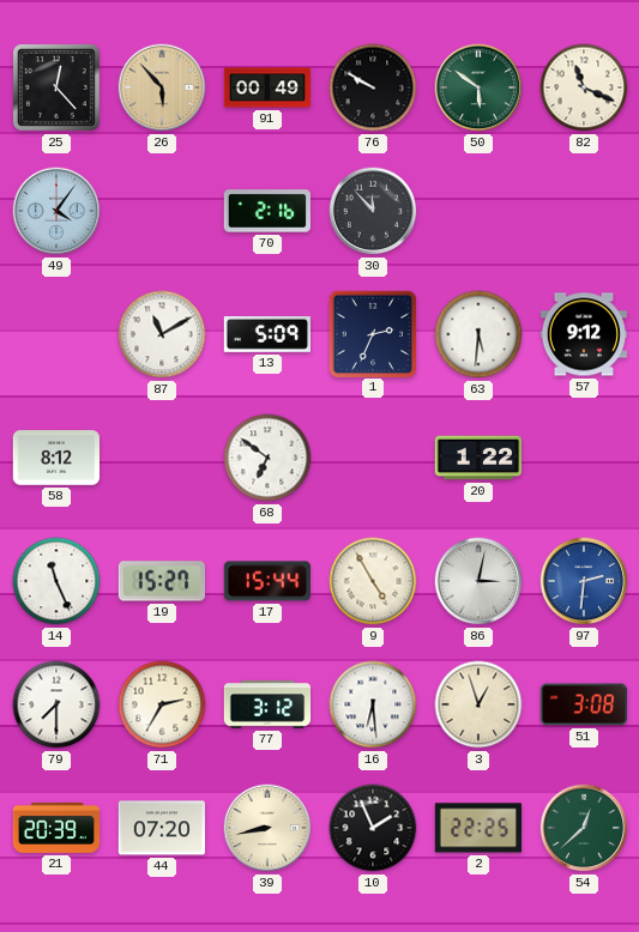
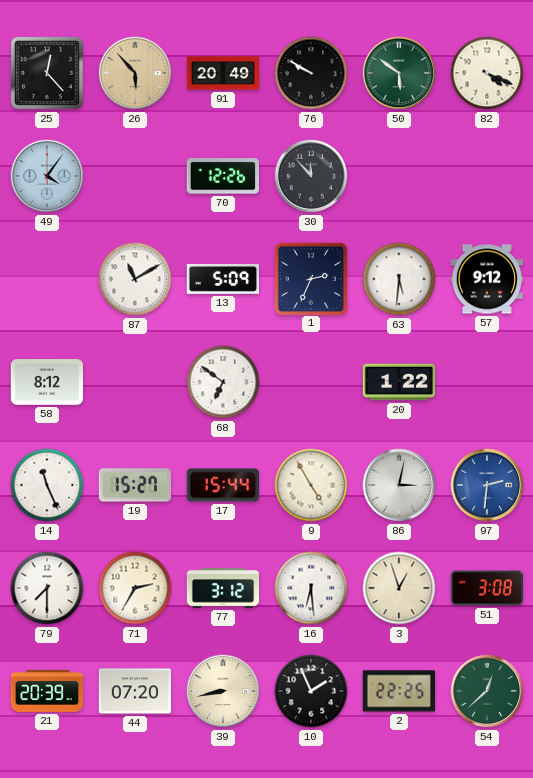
91: 00:49 -> 20:49 (223, 73)
82: 11:19 -> 4:19 (487, 73)
70: 2:16 -> 12:26 (223, 176)
